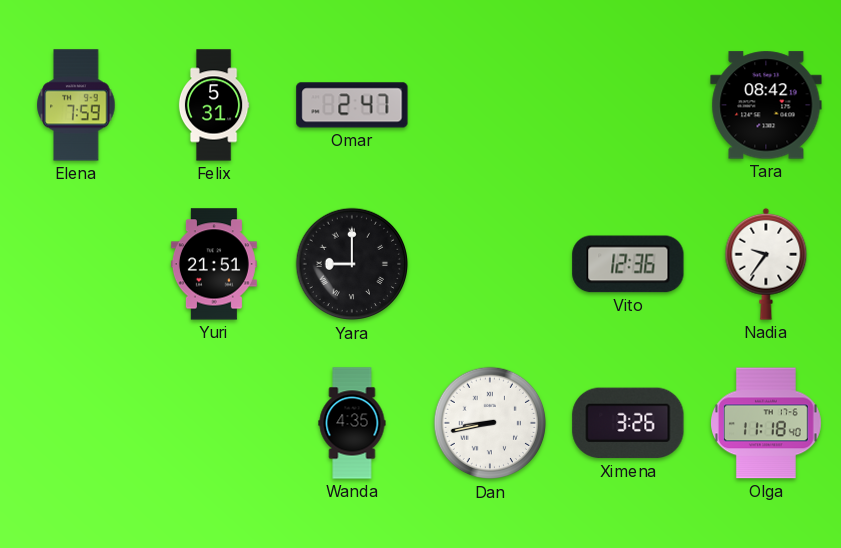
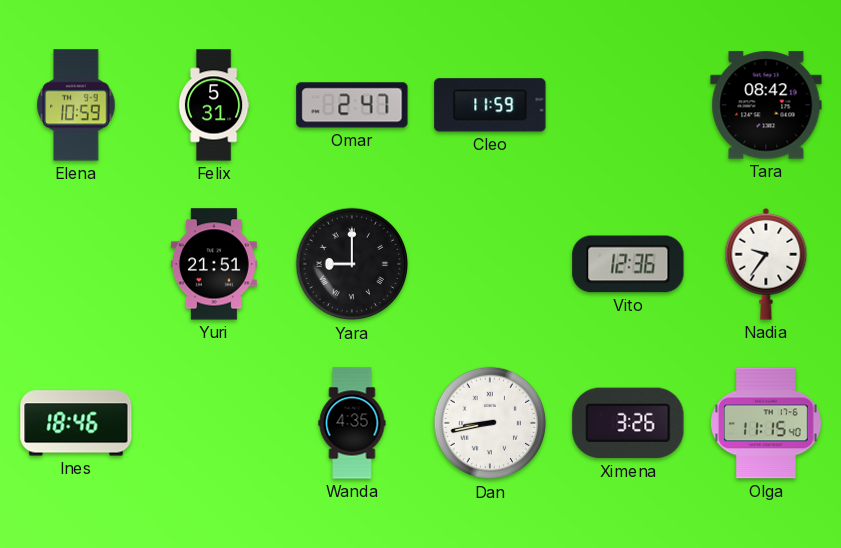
Elena: 7:59 -> 10:59 (76, 105)
Cleo: none -> 11:59 (490, 105)
Ines: none -> 18:46 (76, 423)
Olga: 11:18 -> 11:15 (767, 423)
